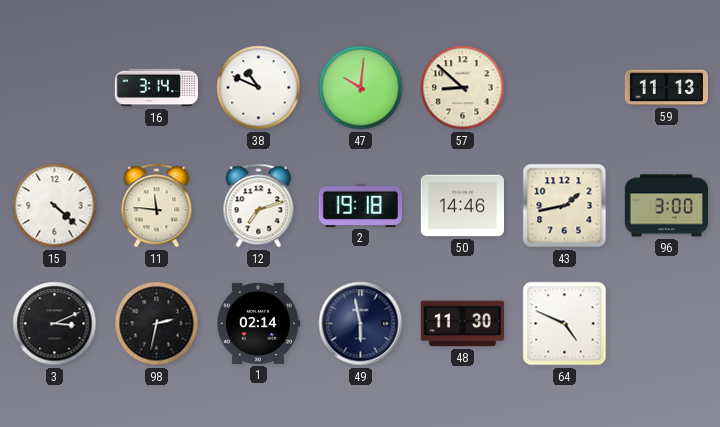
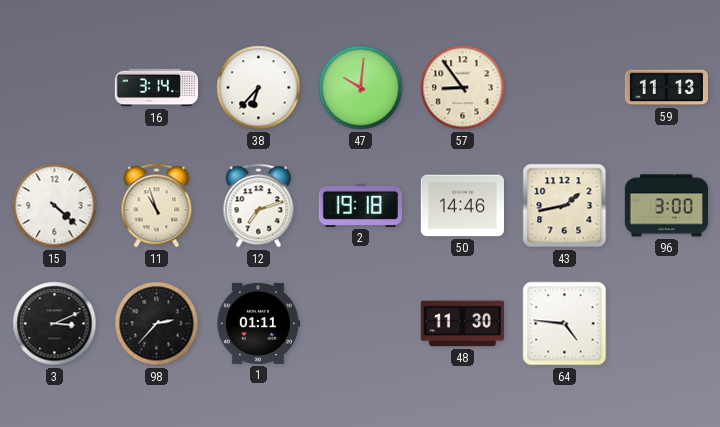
38: 10:49 -> 6:37 (259, 88)
57: 8:52 -> 8:54 (463, 88)
11: 11:46 -> 10:57 (157, 206)
98: 2:32 -> 2:37 (157, 324)
1: 02:14 -> 01:11 (258, 323)
49: 5:58 -> none (361, 324)
64: 4:49 -> 4:46 (565, 324)
